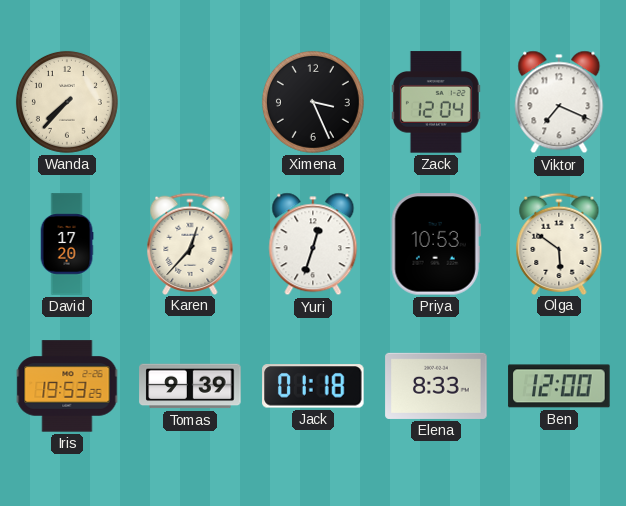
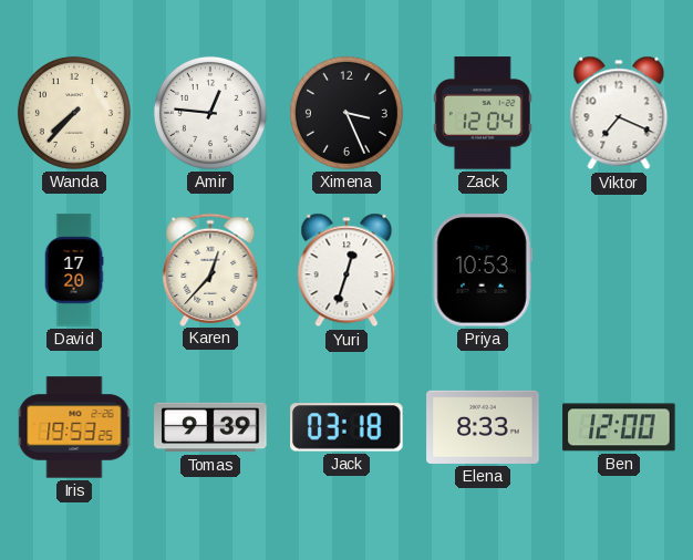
Amir: none -> 12:46 (210, 113)
Olga: 5:51 -> none (559, 243)
Jack: 01:18 -> 03:18 (346, 427)
